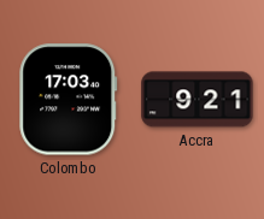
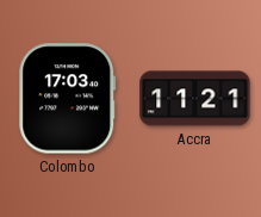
Accra: 9:21 -> 11:21 (195, 99)
